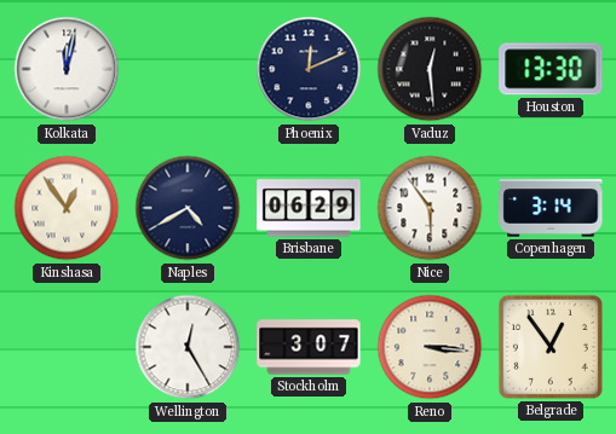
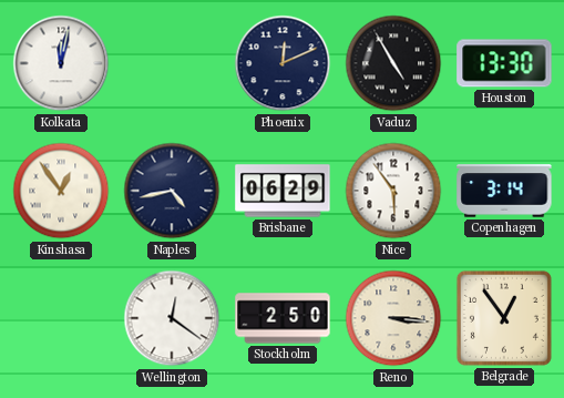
Vaduz: 12:29 -> 4:55 (393, 63)
Naples: 4:40 -> 4:43 (172, 191)
Wellington: 12:25 -> 12:21 (172, 318)
Stockholm: 3:07 -> 2:50 (283, 318)
